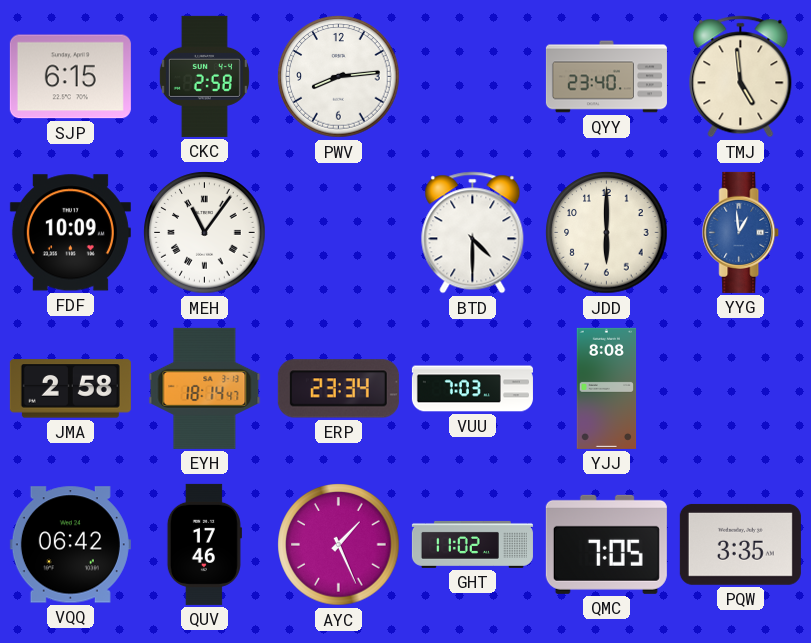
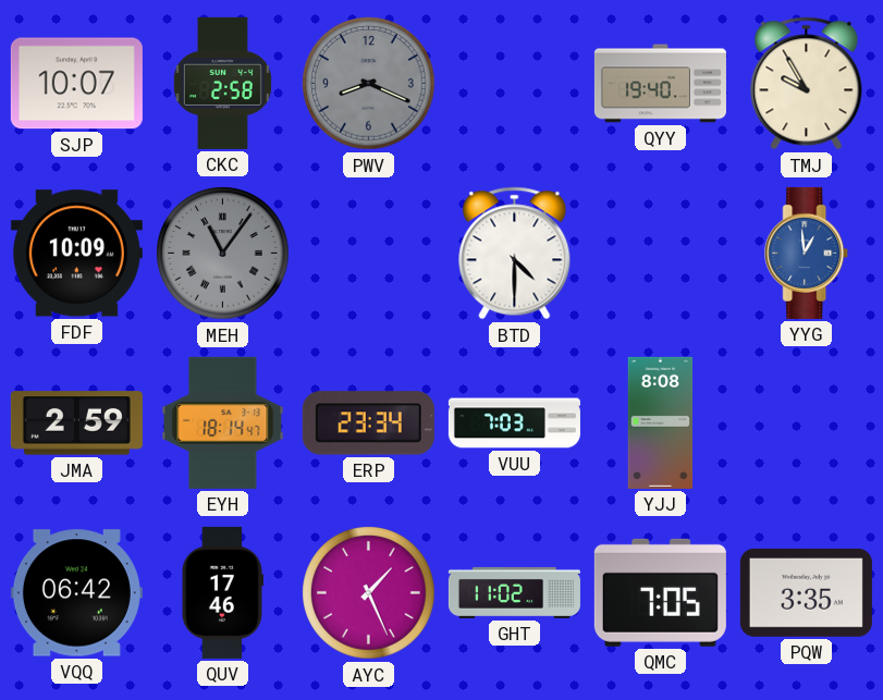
SJP: 6:15 -> 10:07 (76, 84)
PWV: 8:14 -> 8:19 (369, 84)
PWV dial: white -> grey (369, 84)
QYY: 23:40 -> 19:40 (660, 84)
TMJ: 4:59 -> 9:55 (807, 84)
MEH dial: white -> grey (223, 254)
JDD: 6:00 -> none (607, 233)
JMA: 2:58 -> 2:59 (76, 423)
